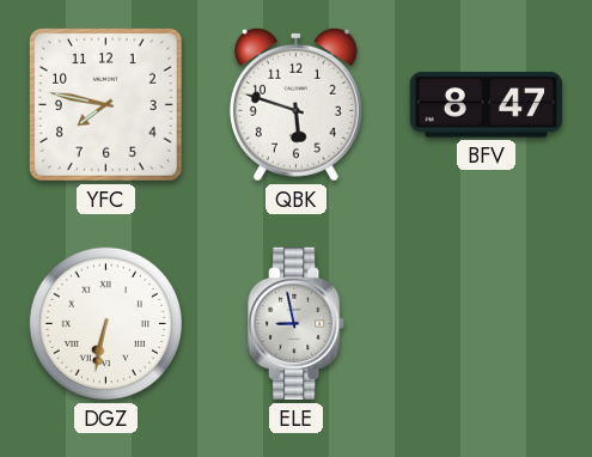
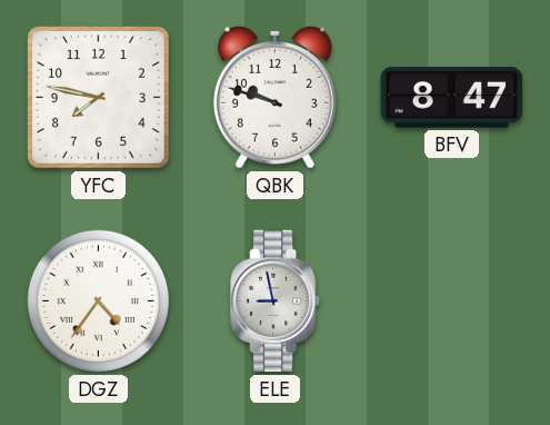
QBK: 5:48 -> 9:48 (274, 97)
DGZ: 6:32 -> 4:36 (98, 300)
